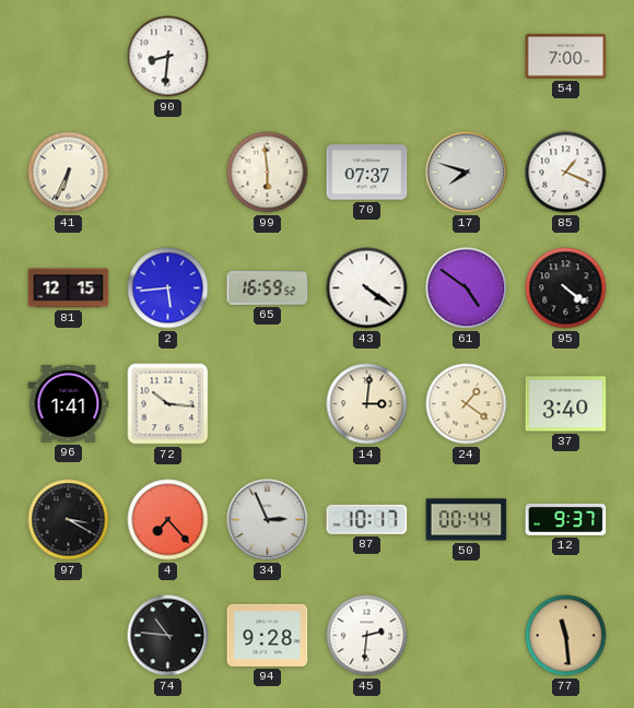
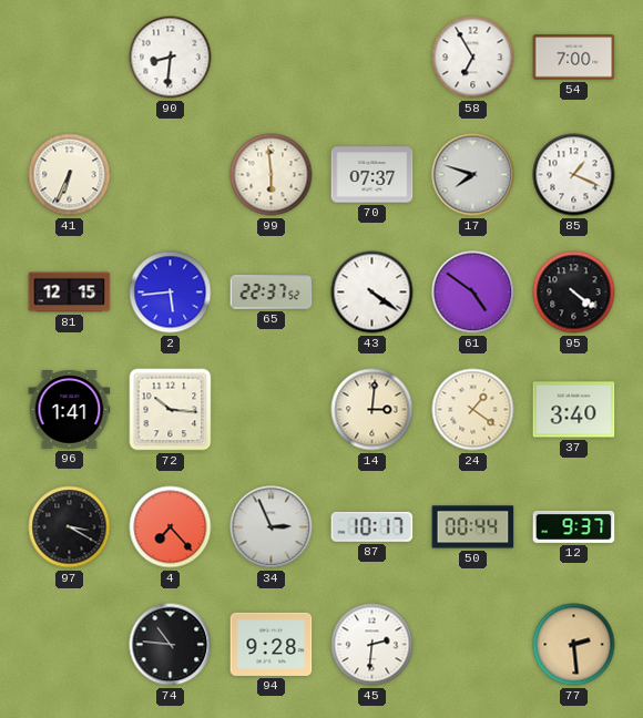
58: none -> 6:55 (473, 58)
65: 16:59 -> 22:37 (272, 293)
77: 11:29 -> 2:29 (574, 645)
